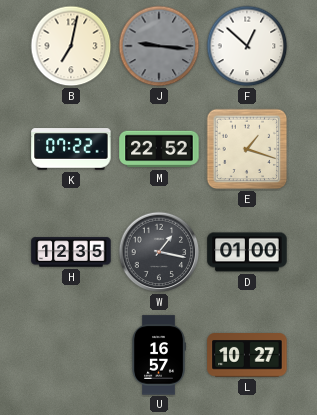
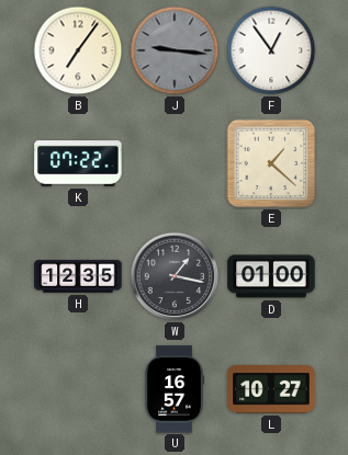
B: 7:02 -> 7:06 (78, 50)
F: 12:52 -> 12:54 (271, 50)
M: 22:52 -> none (159, 149)
E: 1:18 -> 1:22 (271, 163)
